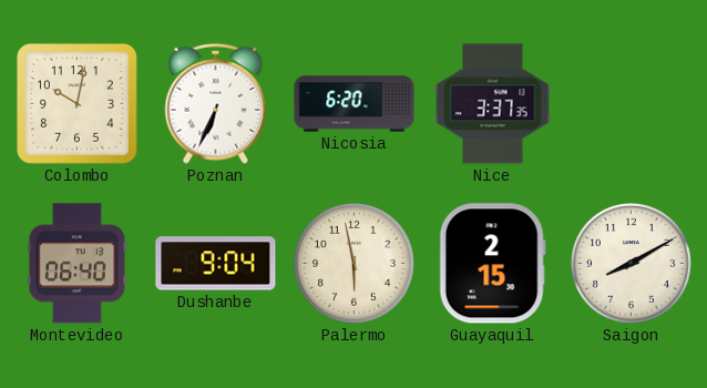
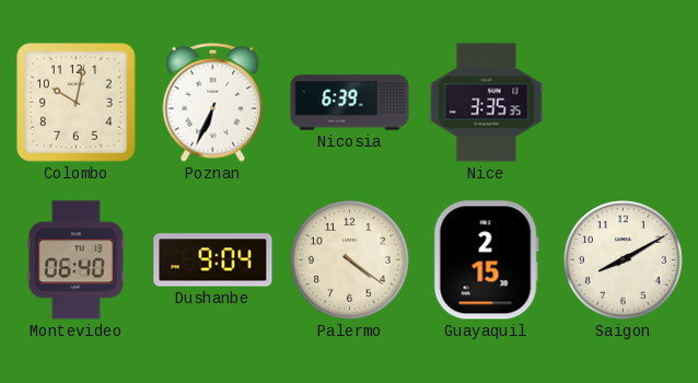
Nicosia: 6:20 -> 6:39 (350, 103)
Nice: 3:37 -> 3:35 (487, 103)
Palermo: 5:58 -> 4:21 (350, 260)
